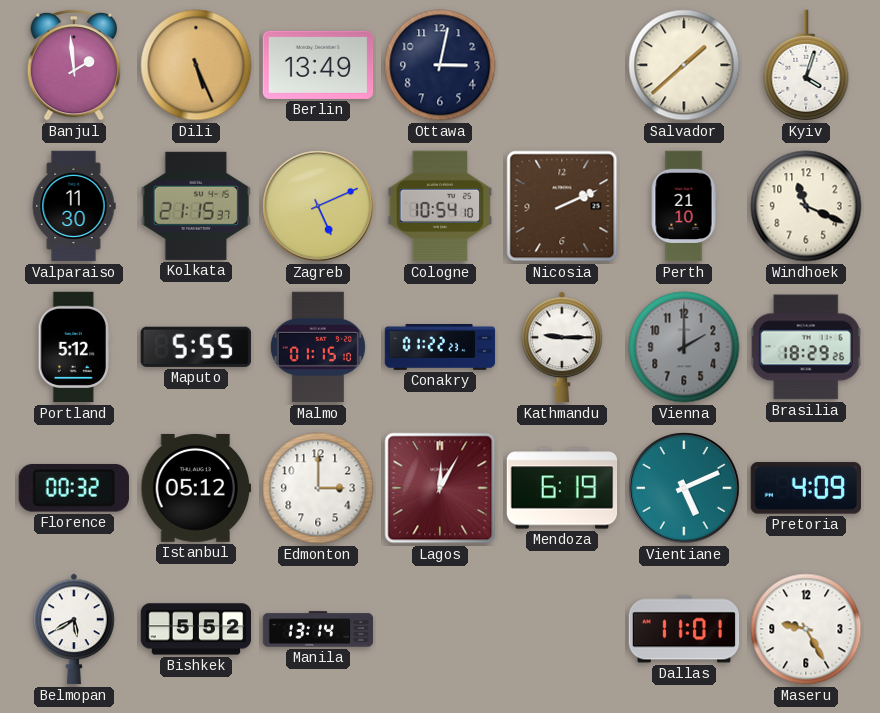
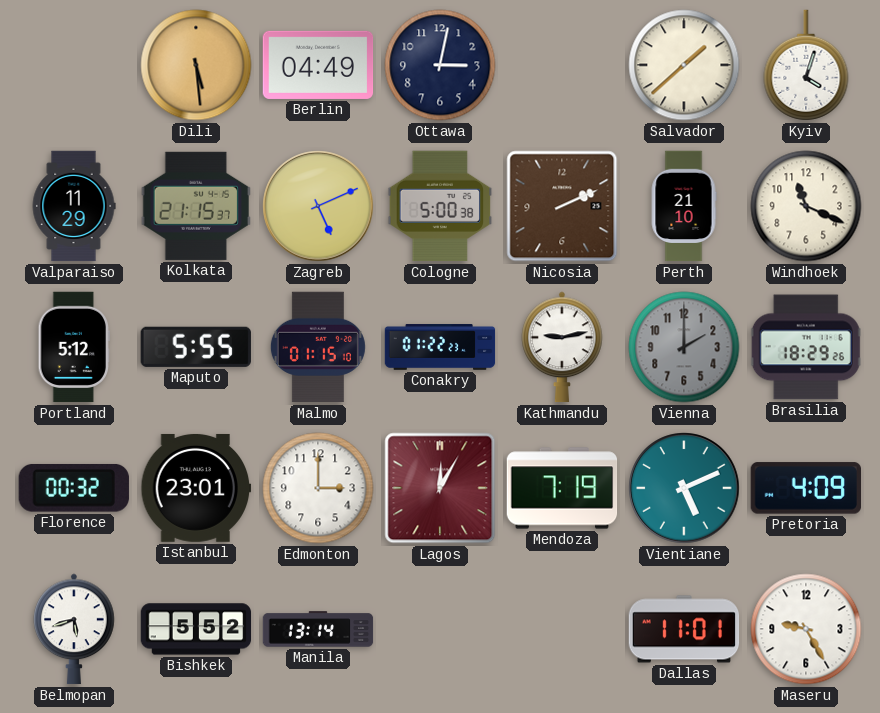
Banjul: 1:59 -> none (74, 65)
Dili: 5:26 -> 5:29 (196, 65)
Berlin: 13:49 -> 04:49 (318, 65)
Valparaiso: 11:30 -> 11:29 (74, 206)
Cologne: 10:54 -> 5:00 (440, 206)
Kathmandu: 9:15 -> 9:13 (562, 347)
Istanbul: 05:12 -> 23:01 (196, 488)
Mendoza: 6:19 -> 7:19 (562, 488)
Belmopan: 5:40 -> 5:42 (74, 629)
